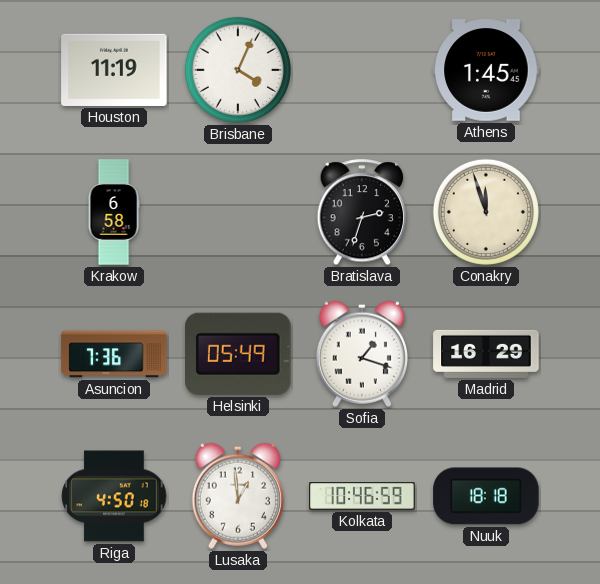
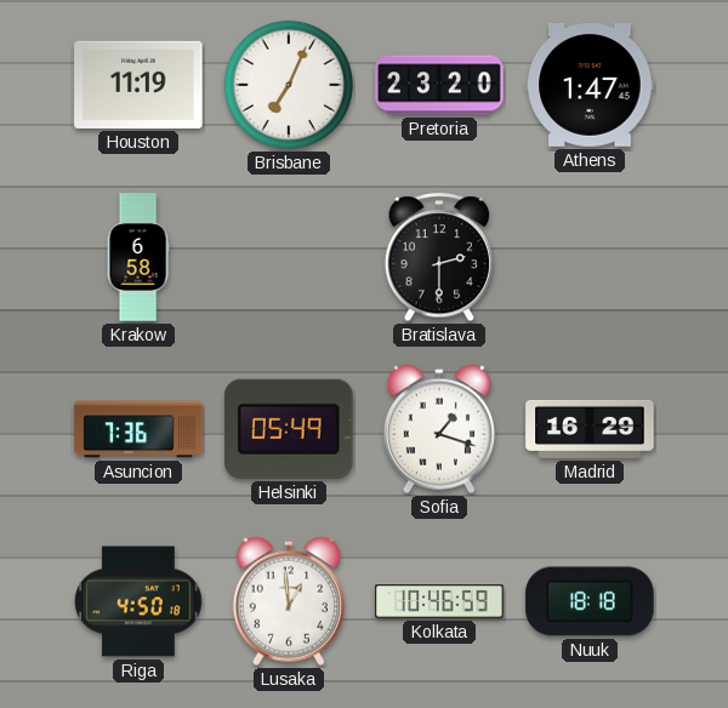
Brisbane: 4:04 -> 7:04 (289, 85)
Pretoria: none -> 23:20 (439, 85)
Athens: 1:45 -> 1:47 (590, 86)
Bratislava: 2:33 -> 2:30 (439, 258)
Conakry: 11:57 -> none (486, 212)
